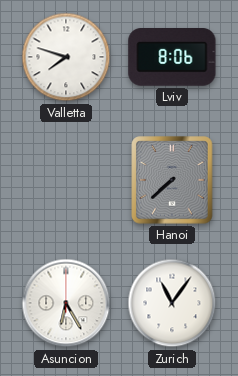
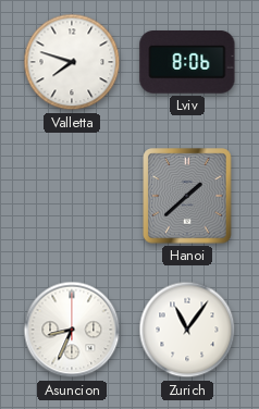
Hanoi: 7:38 -> 1:38 (187, 196)
Asuncion: 6:25 -> 8:34 (72, 330)
